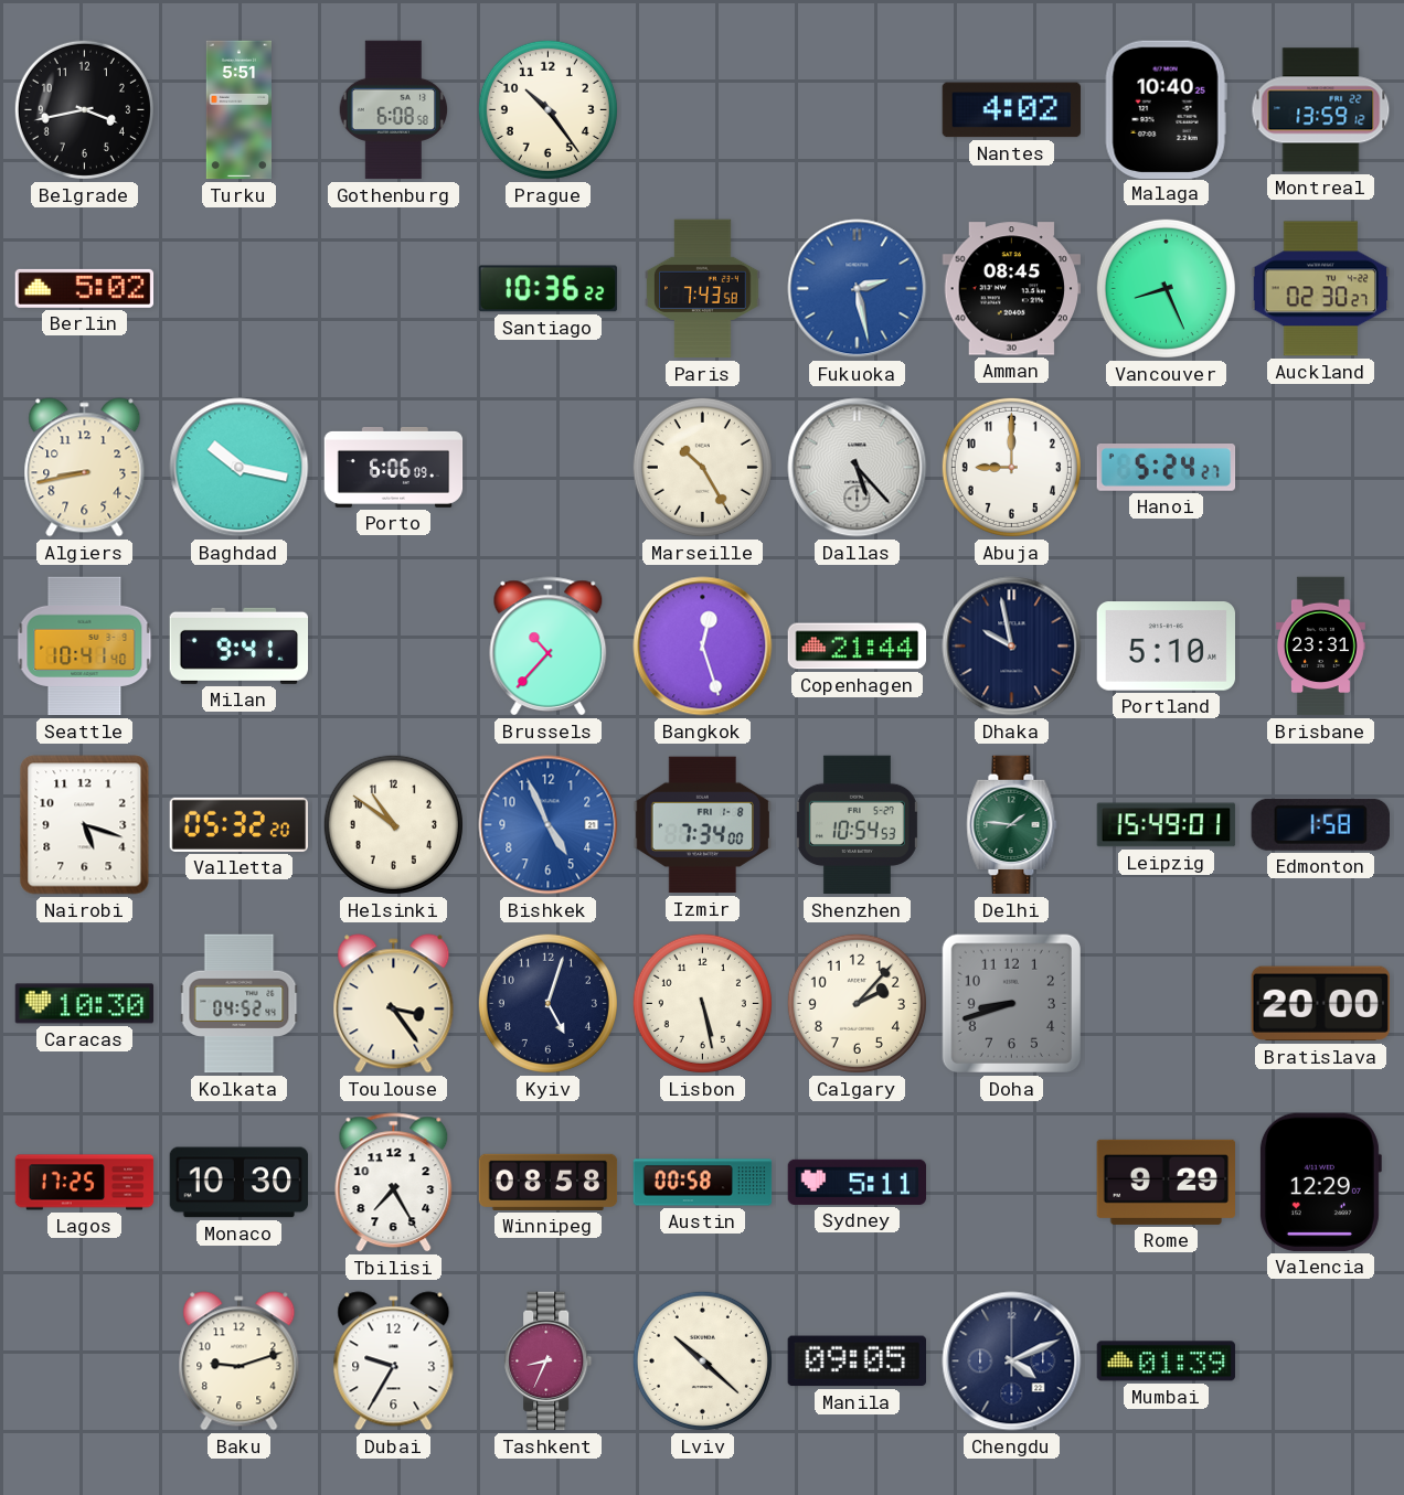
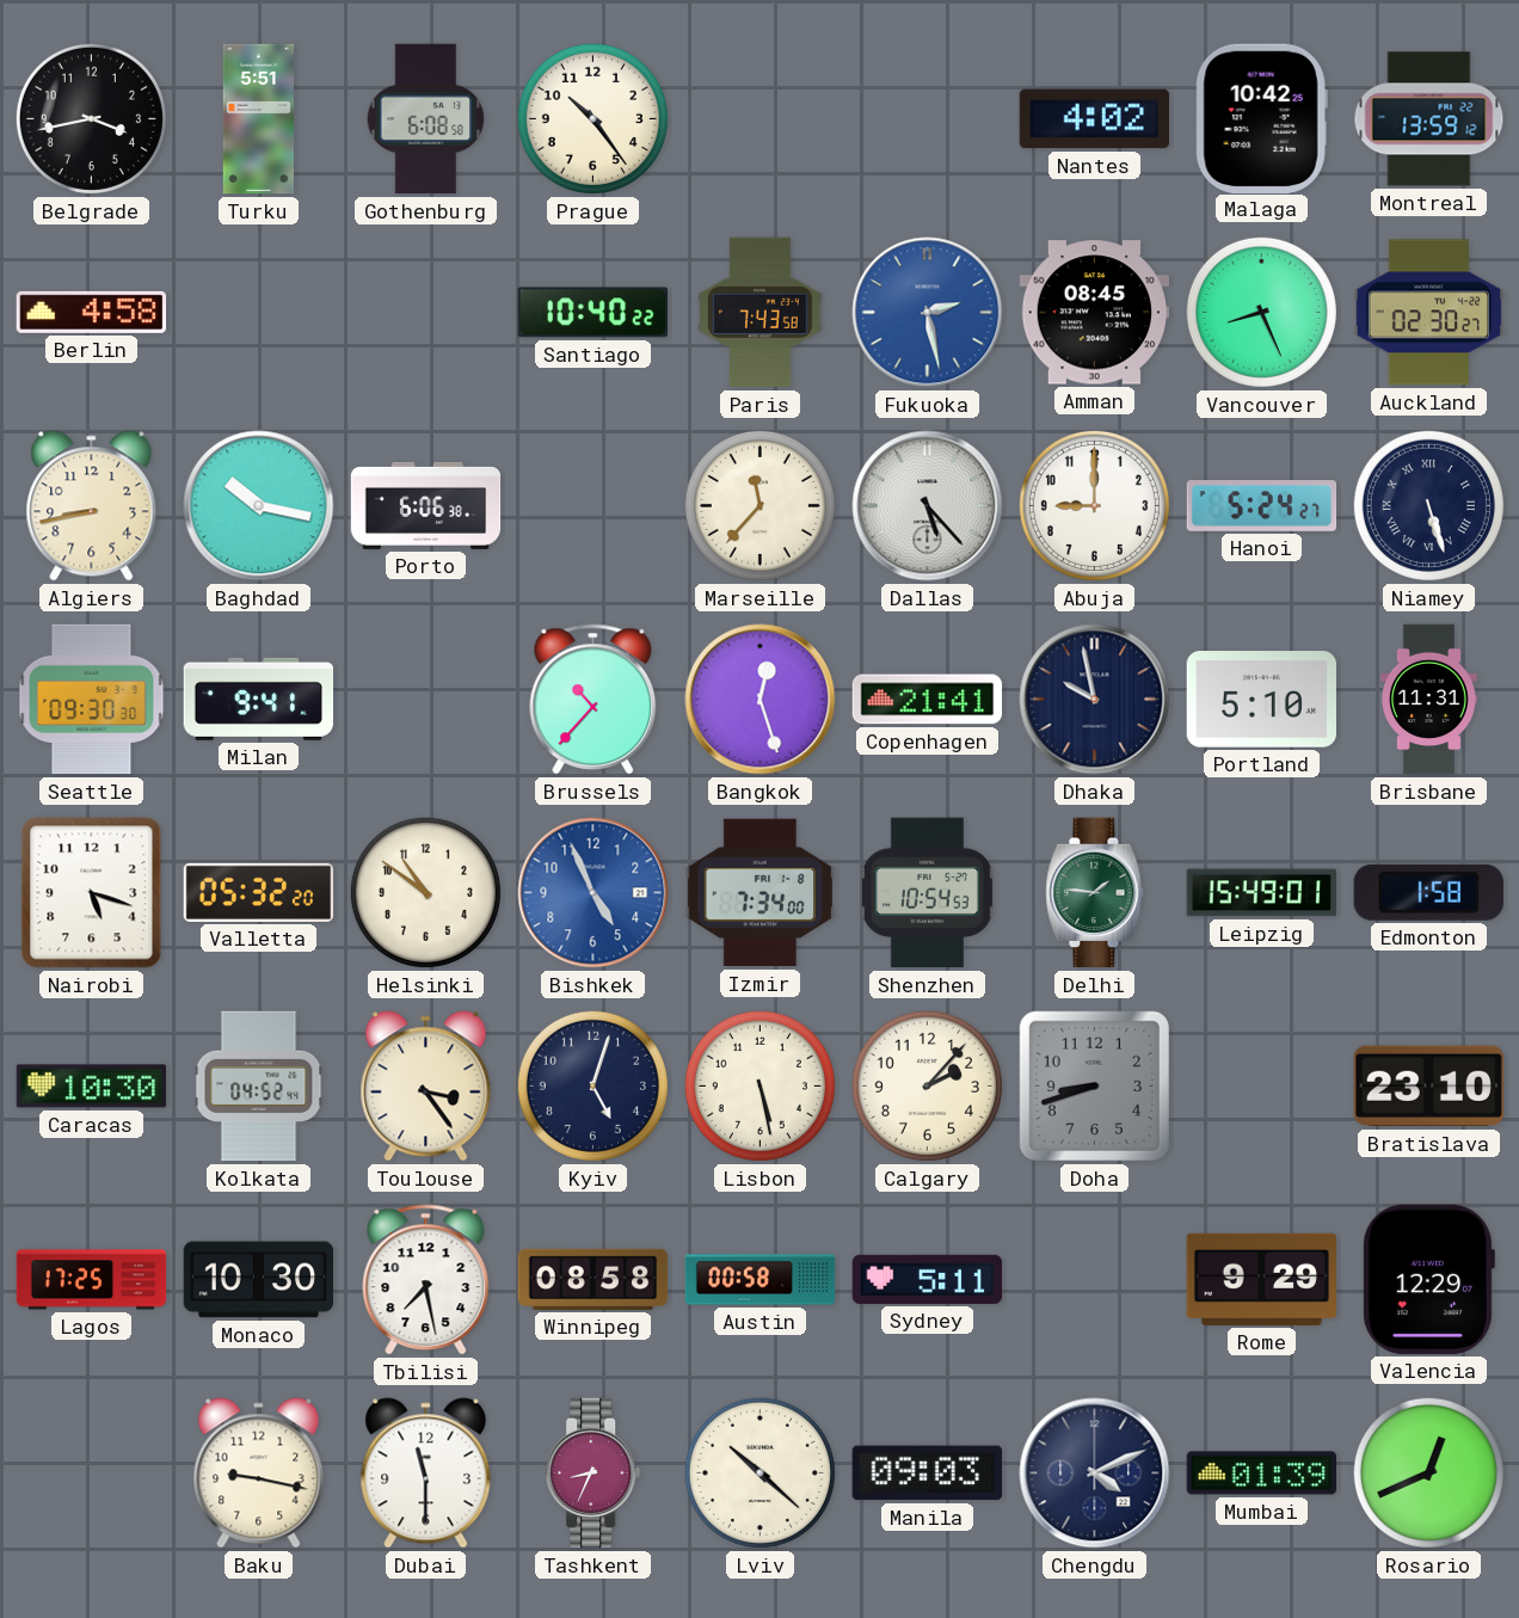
Malaga: 10:40 -> 10:42 (1261, 118)
Berlin: 5:02 -> 4:58 (92, 312)
Santiago: 10:36 -> 10:40 (594, 313)
Porto: 6:06:09 -> 6:06:38 (426, 505)
Marseille: 10:25 -> 11:37 (759, 505)
Niamey: none -> 5:27 (1428, 505)
Seattle: 10:41 -> 09:30 (92, 700)
Copenhagen: 21:44 -> 21:41 (928, 700)
Brisbane: 23:31 -> 11:31 (1428, 700)
Bratislava: 20:00 -> 23:10 (1428, 1087)
Tbilisi: 7:25 -> 7:28 (426, 1280)
Baku: 9:12 -> 9:17 (259, 1474)
Dubai: 9:35 -> 11:30 (426, 1474)
Manila: 09:05 -> 09:03 (927, 1474)
Rosario: none -> 12:41 (1428, 1472)
